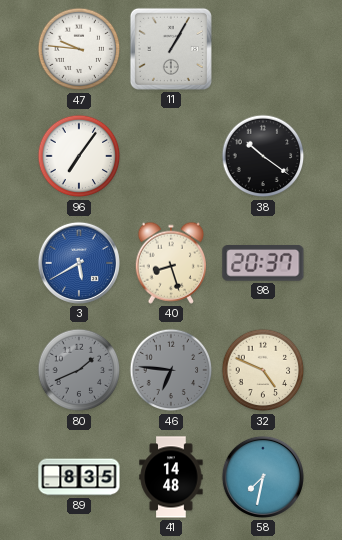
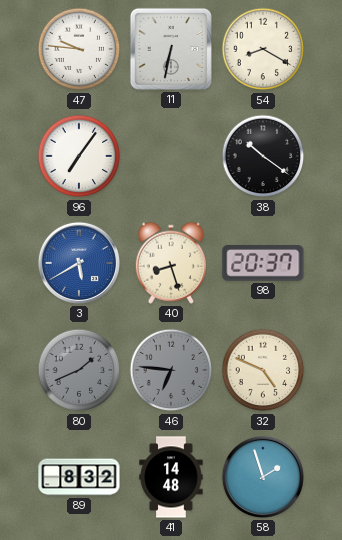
11: 1:05 -> 6:32 (171, 49)
54: none -> 8:20 (263, 49)
89: 8:35 -> 8:32 (79, 477)
58: 7:32 -> 1:57 (263, 477)
